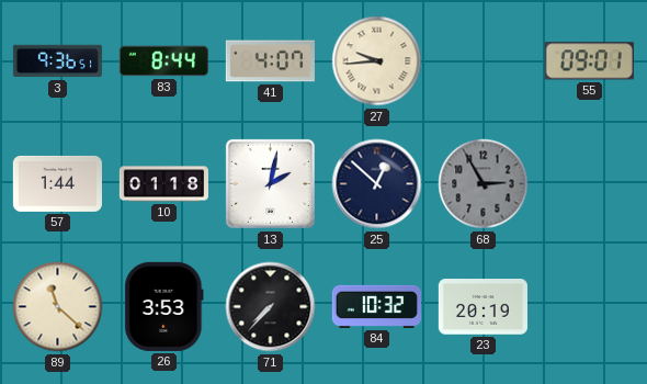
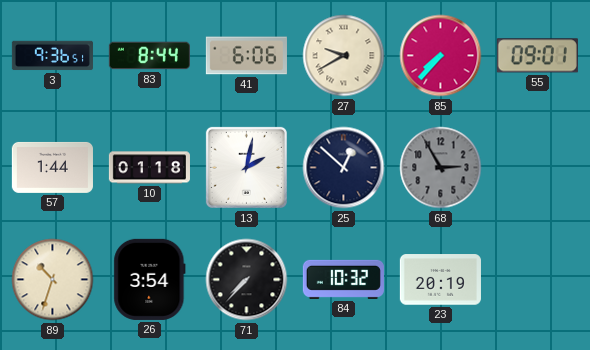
41: 4:07 -> 6:06 (246, 56)
27: 9:44 -> 9:40 (344, 56)
85: none -> 7:37 (441, 56)
89: 11:22 -> 10:33 (53, 280)
26: 3:53 -> 3:54 (150, 279)
